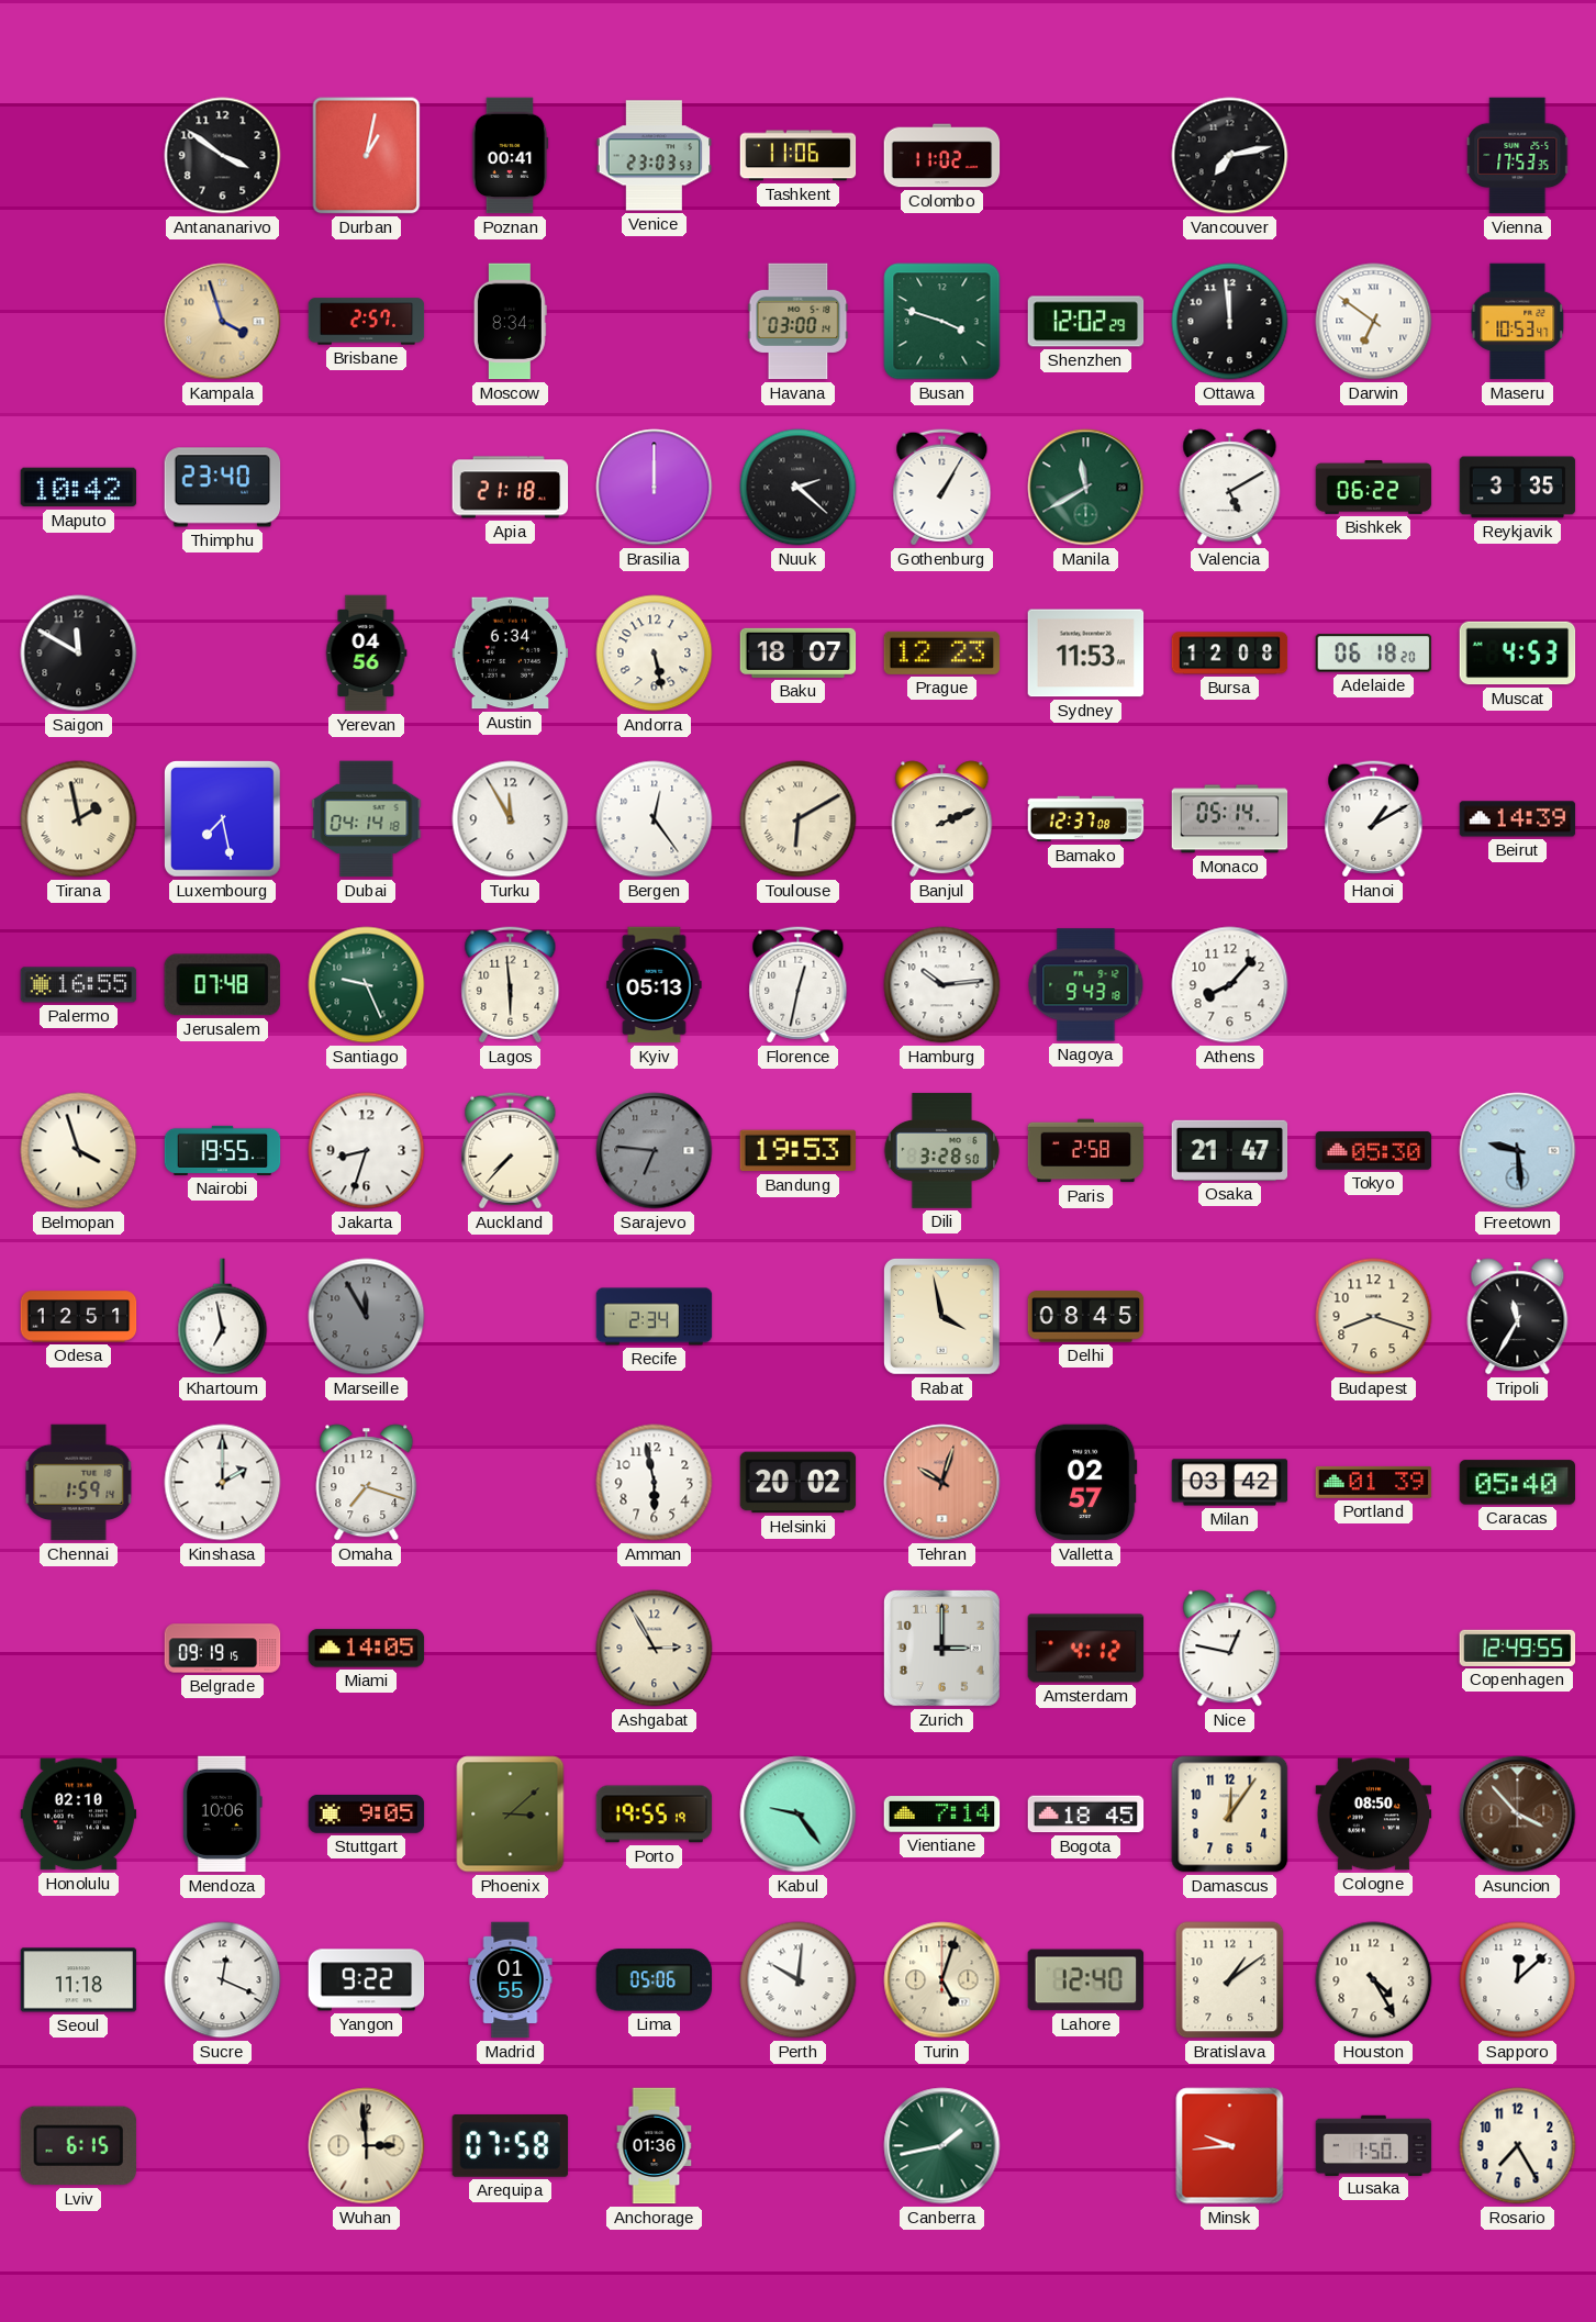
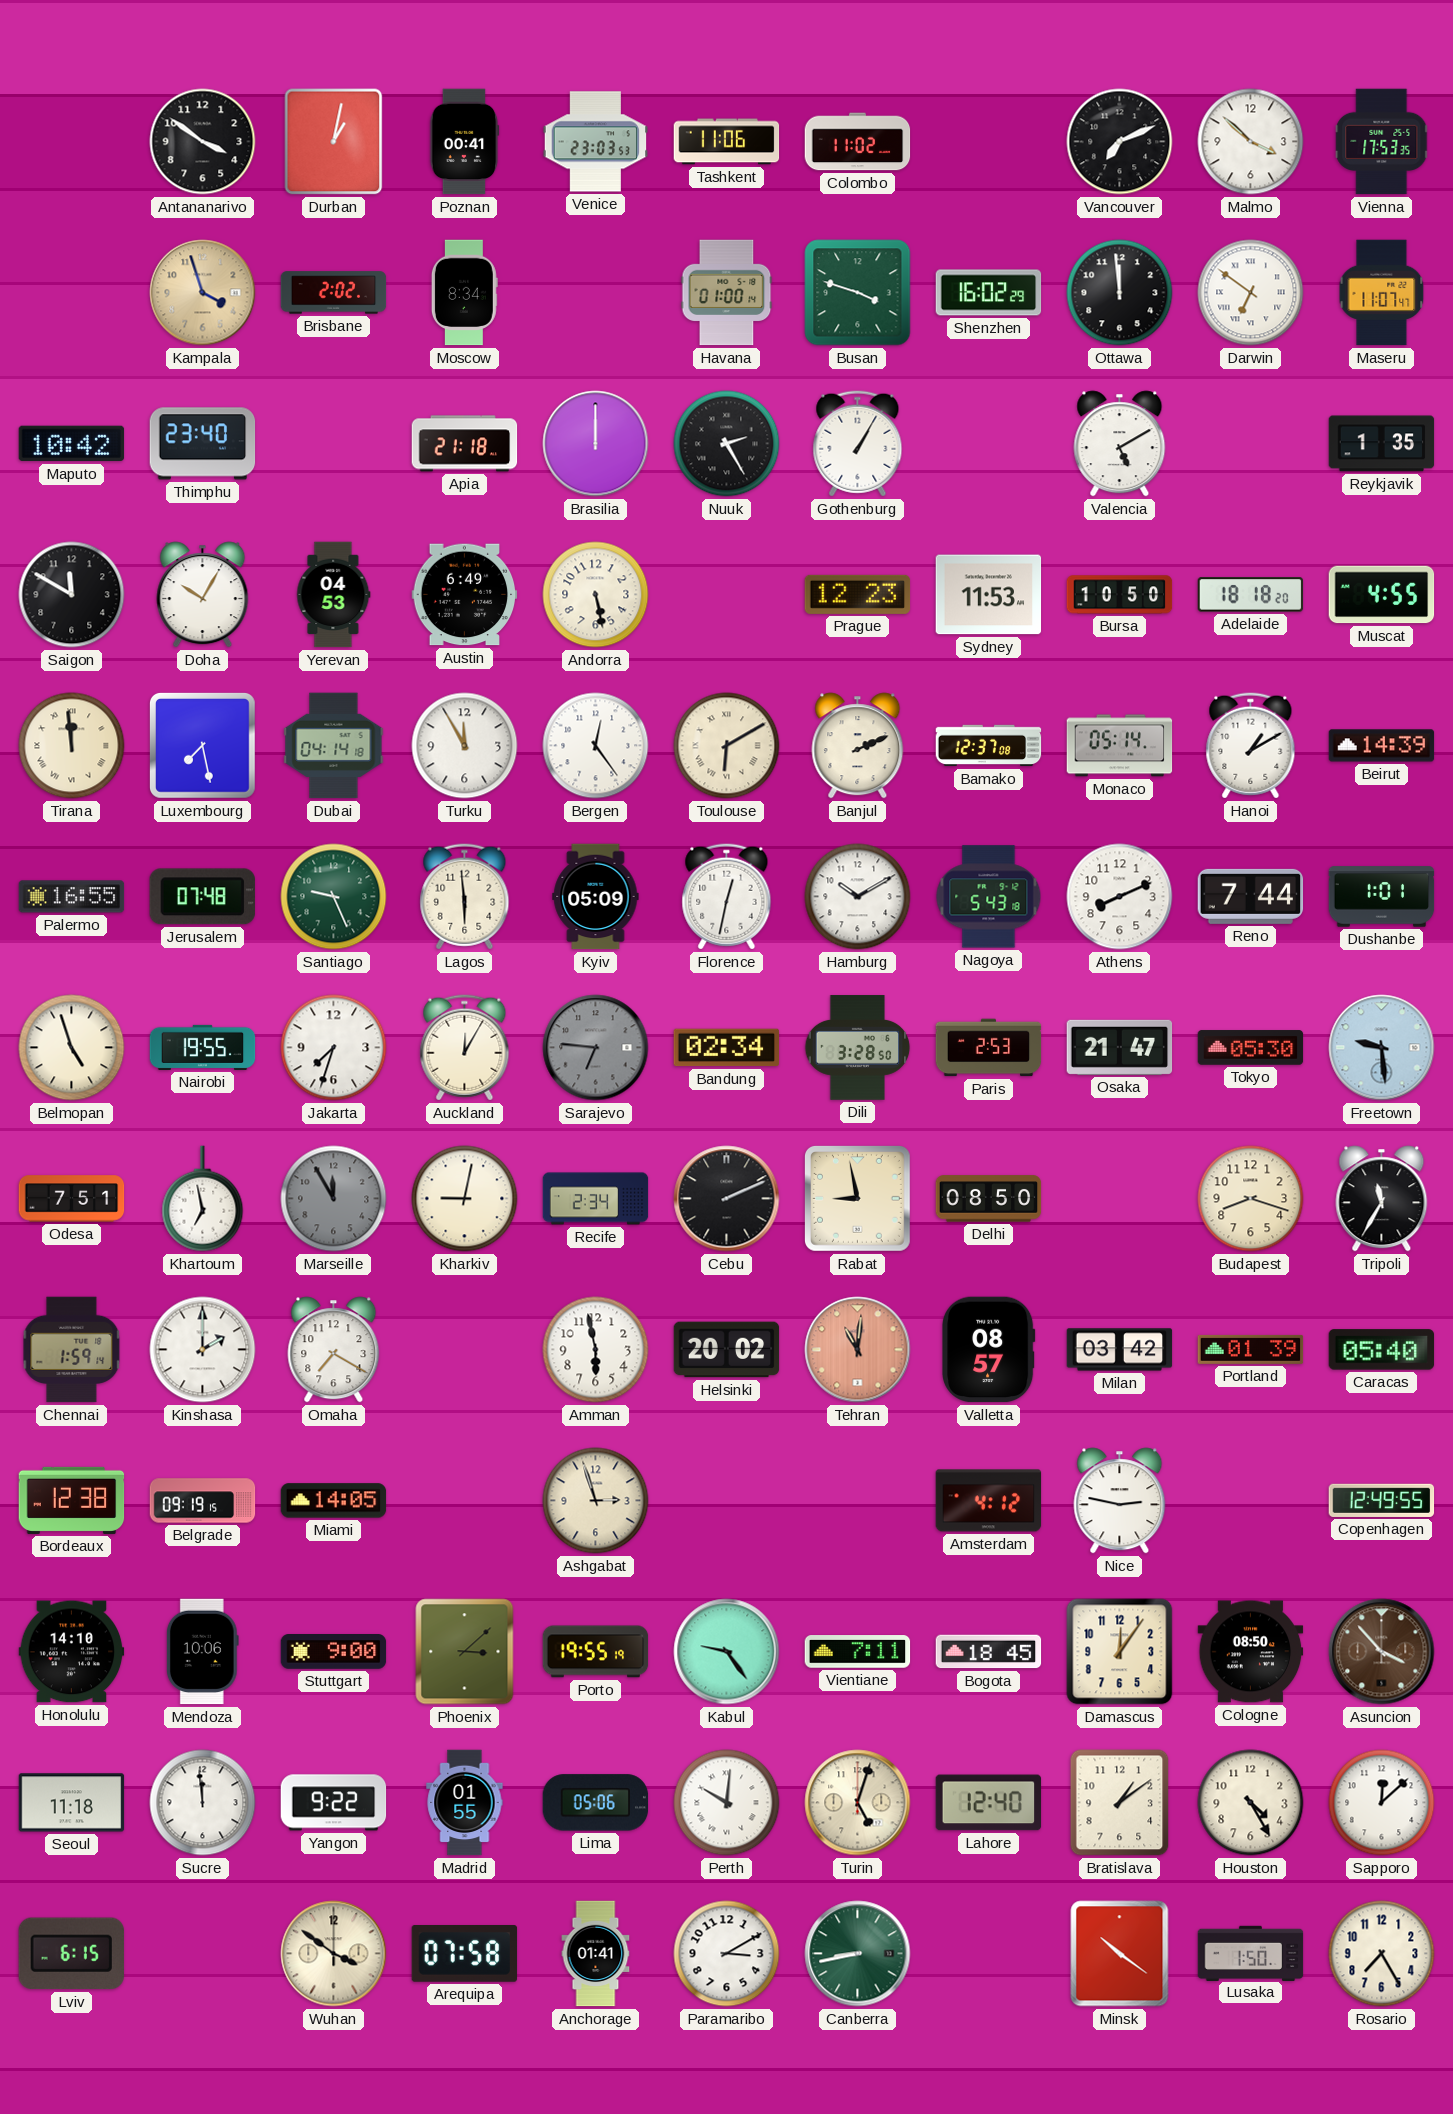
Vancouver: 7:13 -> 7:11 (1120, 142)
Malmo: none -> 3:52 (1251, 142)
Brisbane: 2:57 -> 2:02 (334, 293)
Havana: 03:00 -> 01:00 (727, 293)
Shenzhen: 12:02 -> 16:02 (989, 293)
Maseru: 10:53 -> 11:07 (1382, 293)
Nuuk: 2:22 -> 2:25 (727, 444)
Manila: 11:40 -> none (1086, 488)
Bishkek: 06:22 -> none (1374, 488)
Reykjavik: 3:35 -> 1:35 (1382, 444)
Doha: none -> 10:05 (203, 595)
Yerevan: 04:56 -> 04:53 (334, 595)
Austin: 6:34 -> 6:49 (465, 595)
Baku: 18:07 -> none (799, 652)
Bursa: 12:08 -> 10:50 (1120, 595)
Adelaide: 06:18 -> 18:18 (1251, 595)
Muscat: 4:53 -> 4:55 (1382, 595)
Tirana: 1:58 -> 11:59 (72, 746)
Kyiv: 05:13 -> 05:09 (596, 897)
Hamburg: 10:14 -> 10:10 (858, 897)
Nagoya: 9:43 -> 5:43 (989, 897)
Athens: 8:07 -> 8:11 (1120, 897)
Reno: none -> 7:44 (1251, 896)
Dushanbe: none -> 1:01 (1382, 897)
Belmopan: 3:57 -> 4:57 (72, 1048)
Jakarta: 8:33 -> 7:33 (334, 1048)
Auckland: 7:37 -> 12:05 (465, 1048)
Bandung: 19:53 -> 02:34 (727, 1048)
Paris: 2:58 -> 2:53 (989, 1048)
Odesa: 12:51 -> 7:51 (72, 1199)
Kharkiv: none -> 9:02 (465, 1199)
Cebu: none -> 2:11 (727, 1199)
Rabat: 3:58 -> 8:58 (857, 1198)
Delhi: 08:45 -> 08:50 (989, 1199)
Omaha: 7:18 -> 7:20 (334, 1350)
Tehran: 10:03 -> 11:01 (858, 1350)
Valletta: 02:57 -> 08:57 (988, 1350)
Bordeaux: none -> 12:38 (72, 1500)
Ashgabat: 2:55 -> 2:57 (596, 1501)
Zurich: 3:00 -> none (941, 1648)
Nice: 12:47 -> 2:47 (1120, 1501)
Honolulu: 02:10 -> 14:10 (72, 1652)
Stuttgart: 9:05 -> 9:00 (334, 1652)
Vientiane: 7:14 -> 7:11 (858, 1652)
Sucre: 12:19 -> 11:59 (203, 1803)
Wuhan: 2:59 -> 3:51 (334, 1954)
Anchorage: 01:36 -> 01:41 (596, 1954)
Paramaribo: none -> 3:10 (727, 1954)
Canberra: 1:43 -> 8:43 (858, 1954)
Minsk: 9:44 -> 10:21 (1120, 1954)
